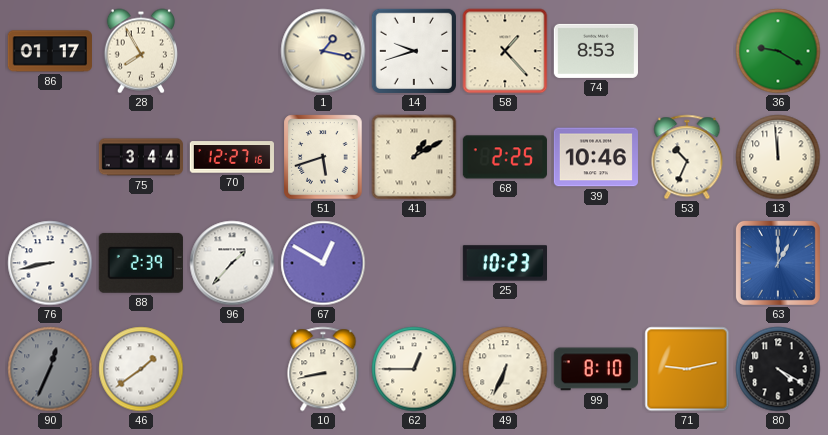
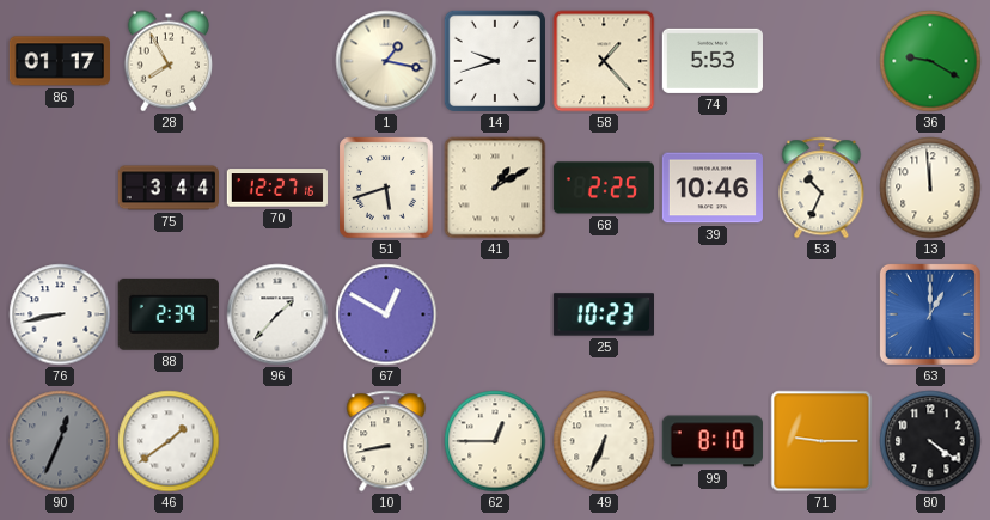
74: 8:53 -> 5:53 (713, 61)
71: 9:13 -> 9:15 (821, 441)
80: 4:20 -> 4:21 (930, 441)
